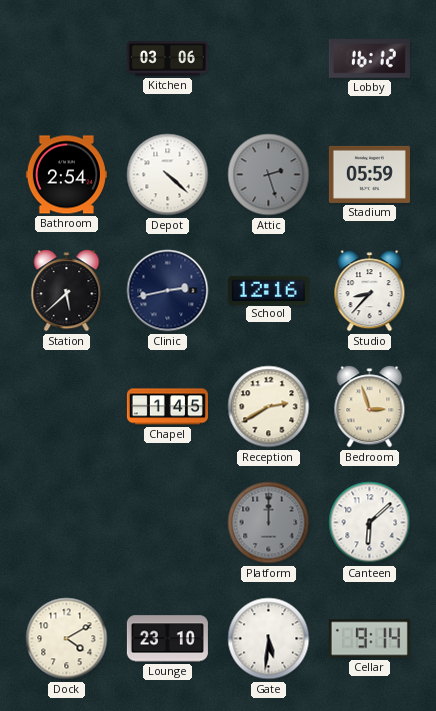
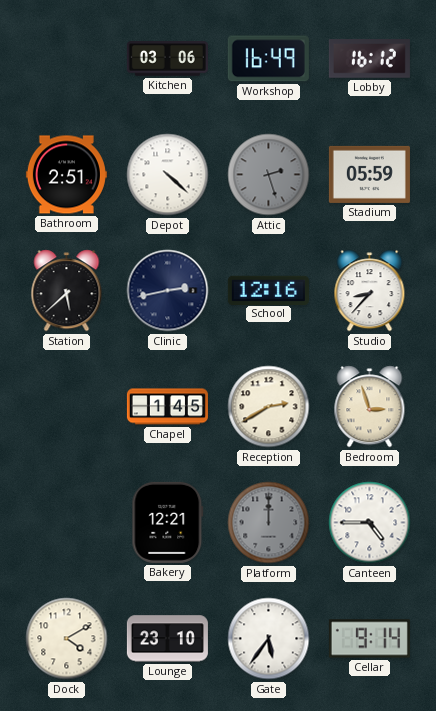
Workshop: none -> 16:49 (268, 59)
Bathroom: 2:54 -> 2:51 (66, 175)
Bakery: none -> 12:21 (168, 522)
Canteen: 6:08 -> 4:45 (370, 523)
Gate: 5:31 -> 5:36 (269, 639)
